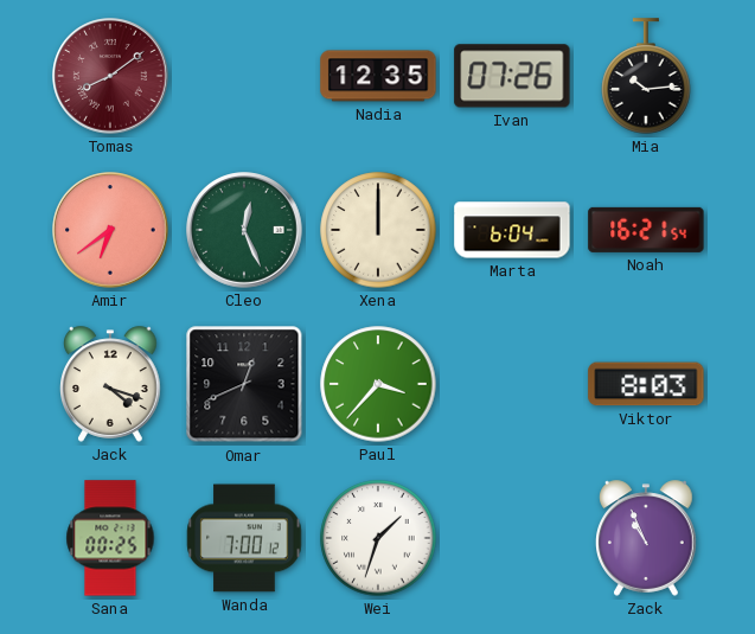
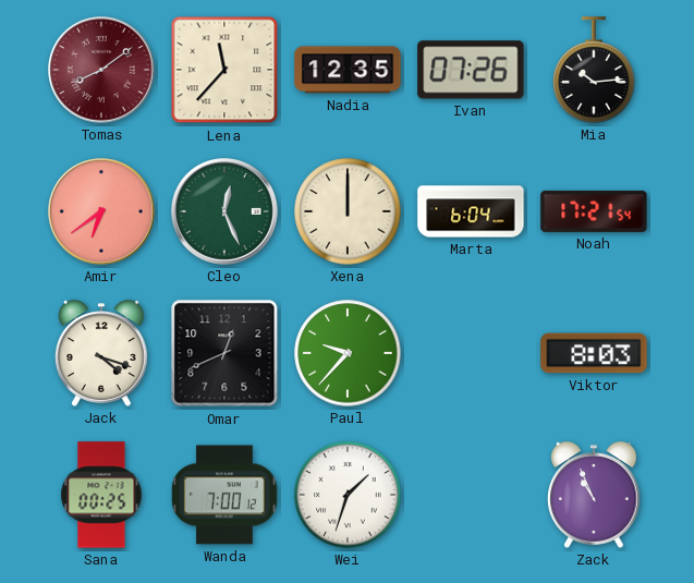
Lena: none -> 11:37 (224, 70)
Noah: 16:21 -> 17:21 (594, 211)
Paul: 3:37 -> 9:37 (348, 353)
